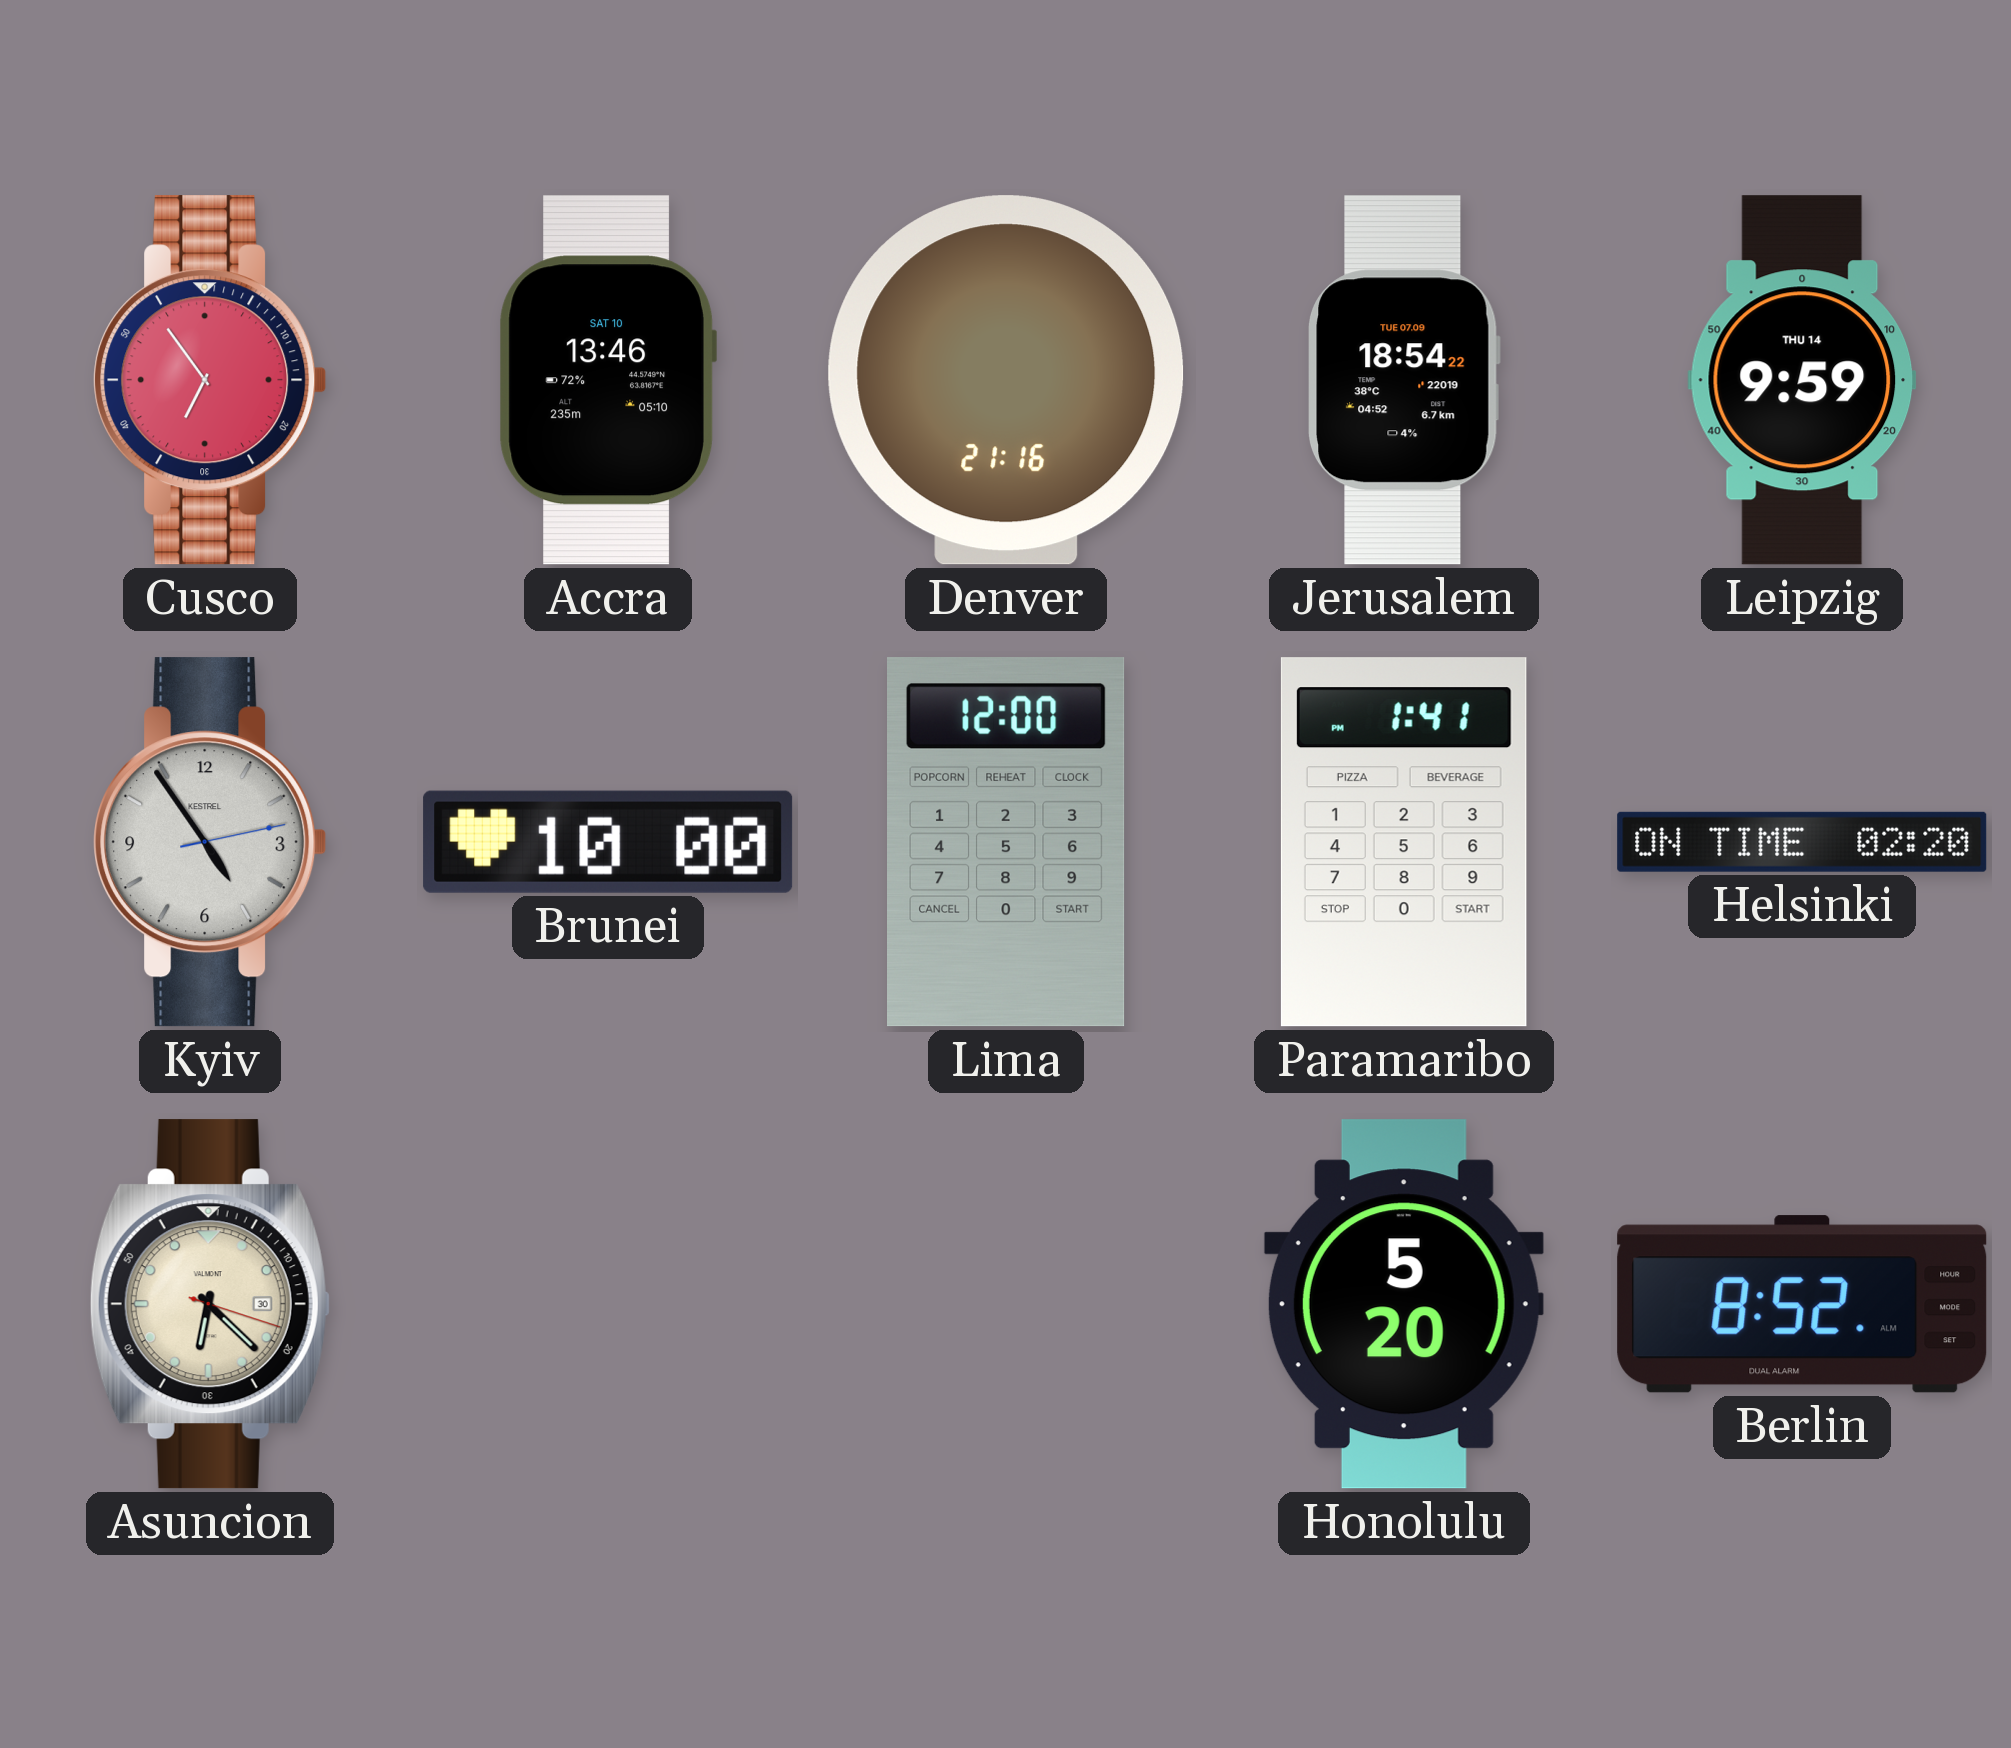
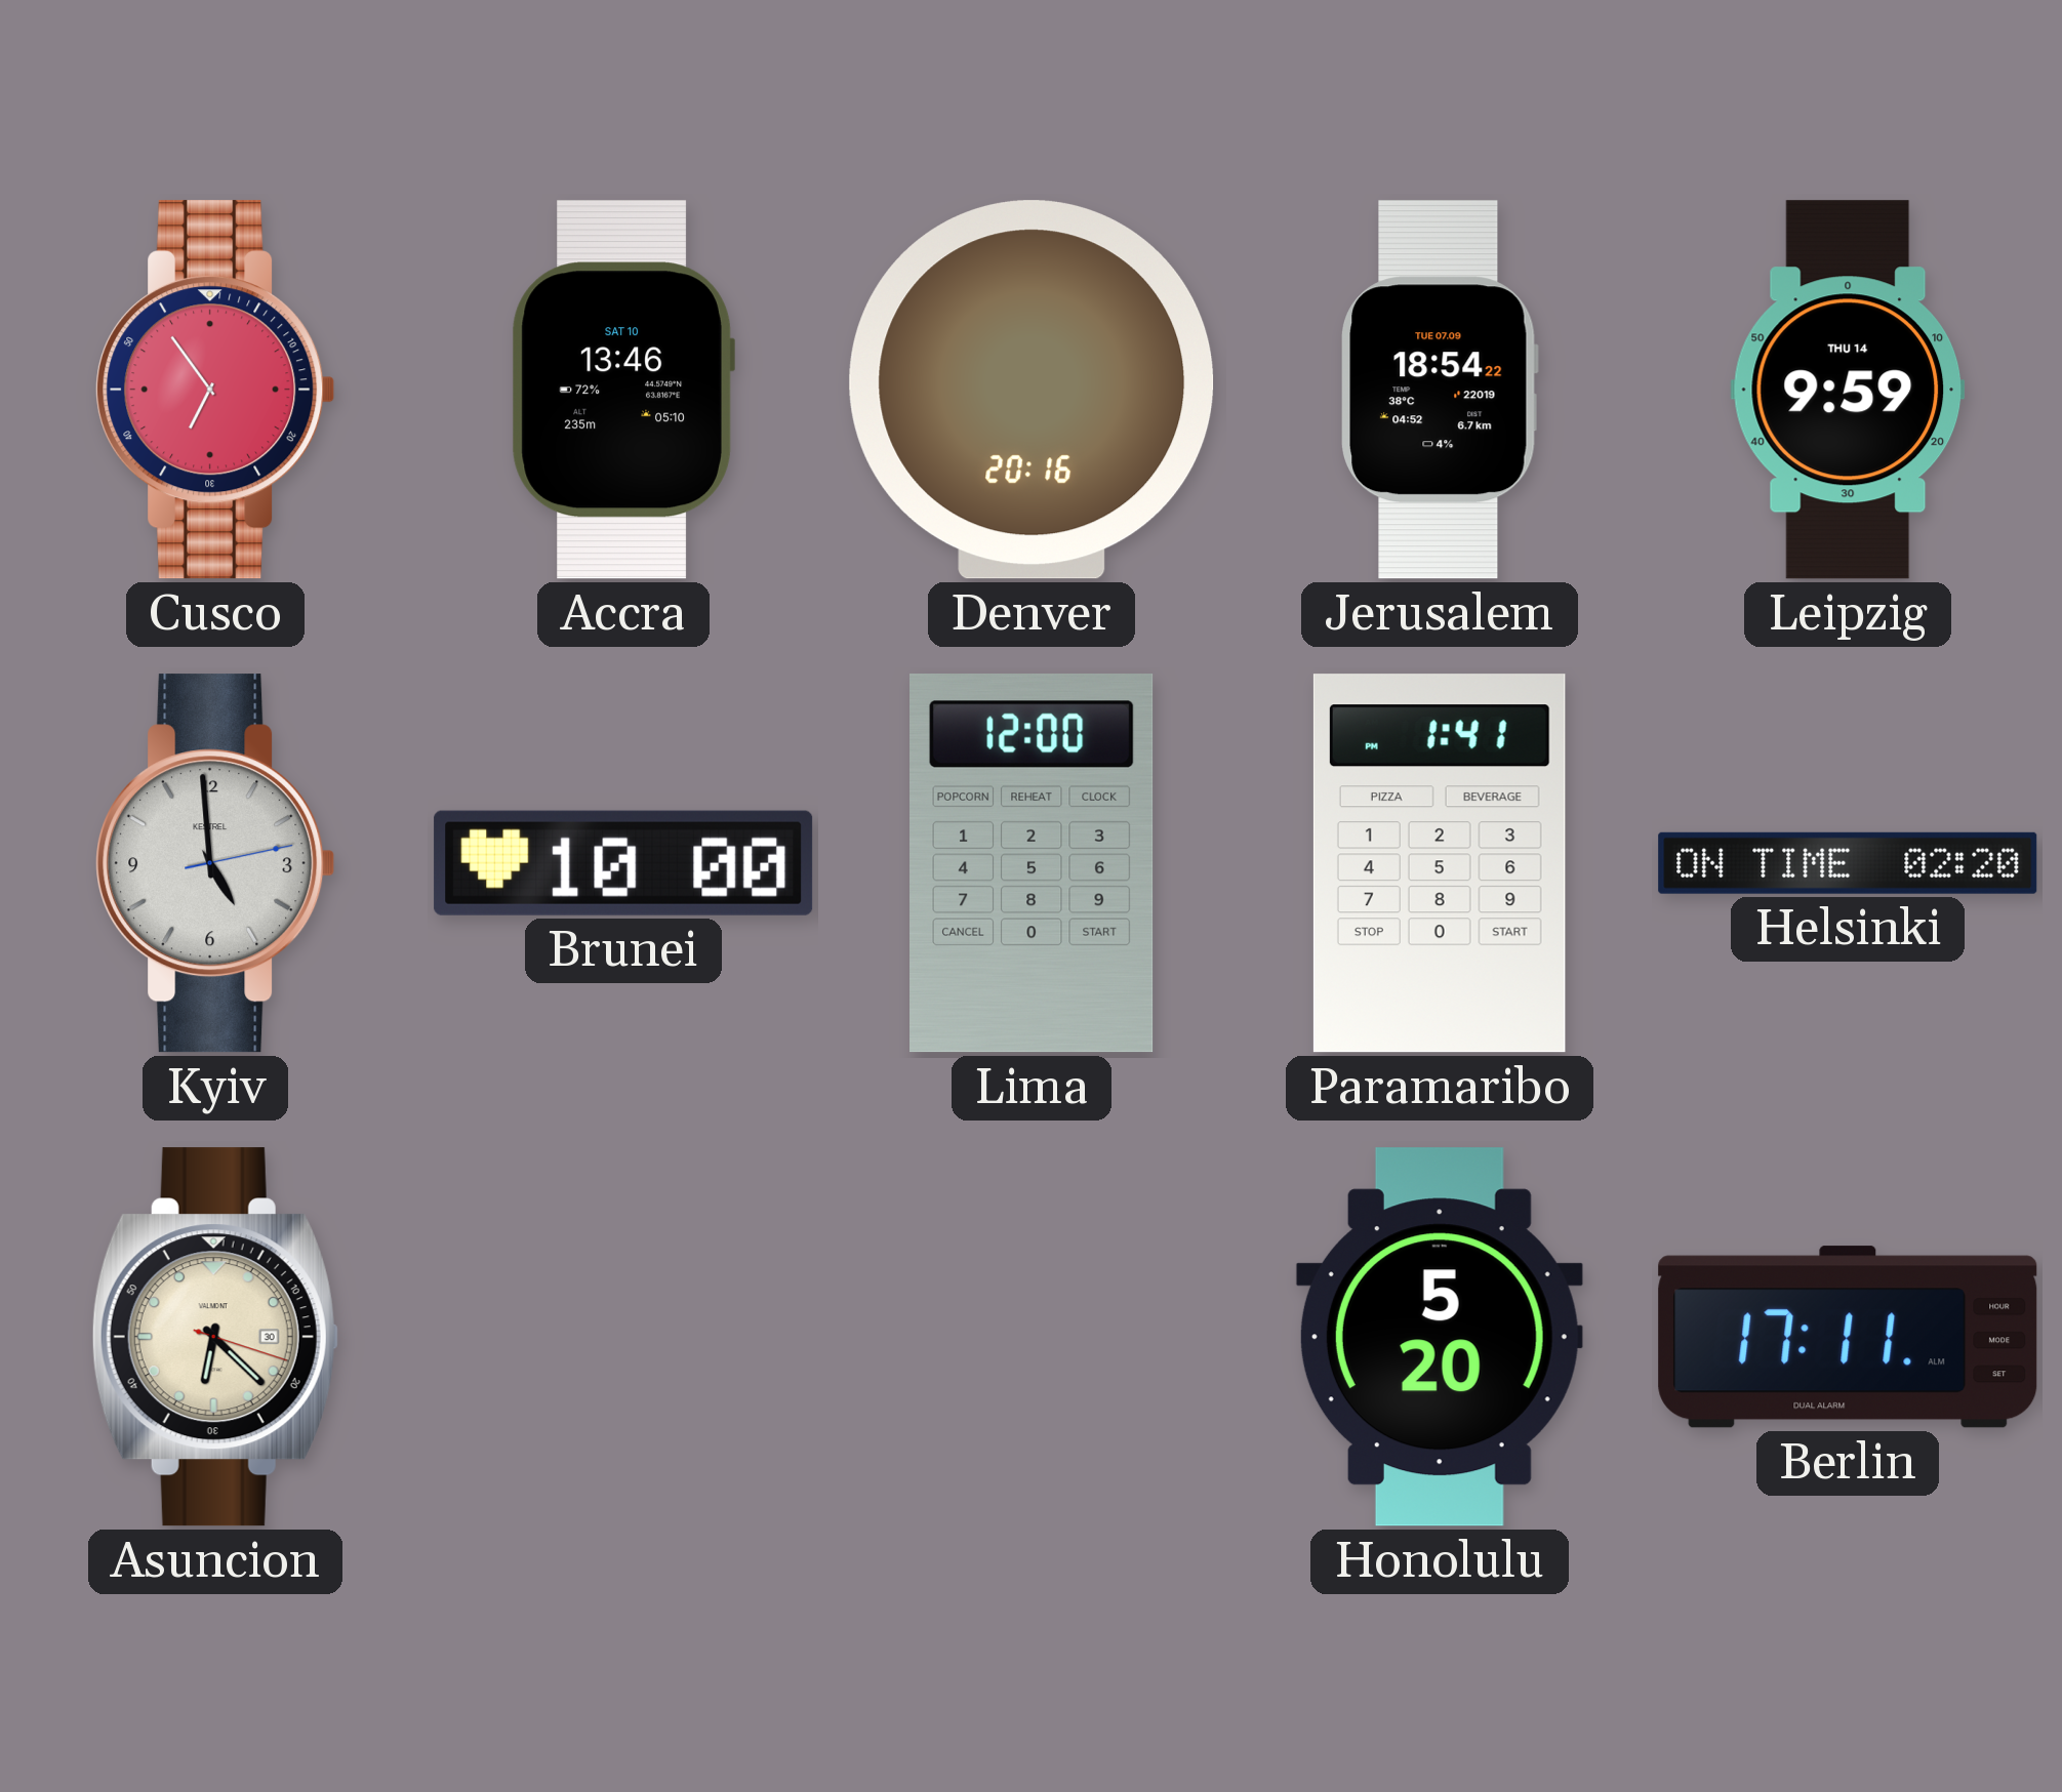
Denver: 21:16 -> 20:16 (1032, 390)
Kyiv: 4:54 -> 4:59 (215, 863)
Berlin: 8:52 -> 17:11 (1848, 1337)
